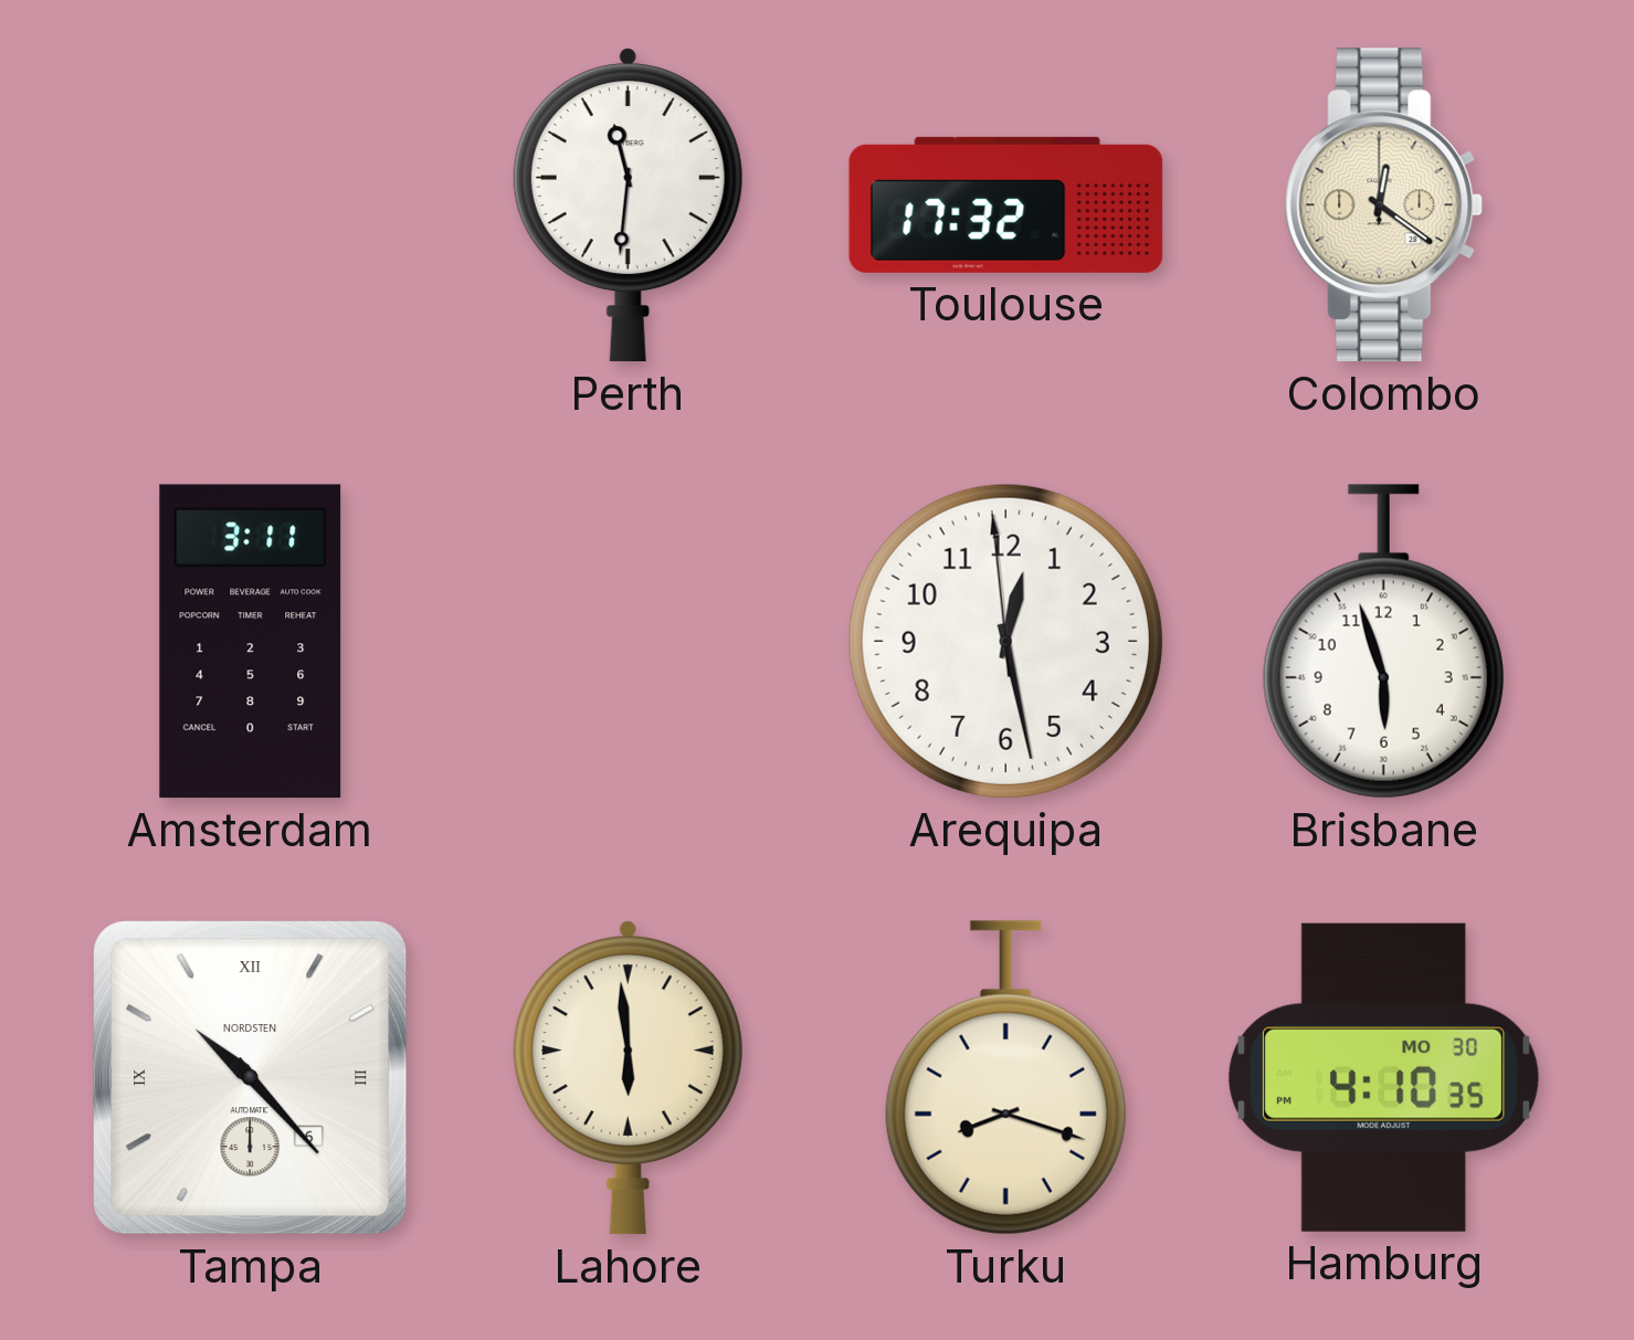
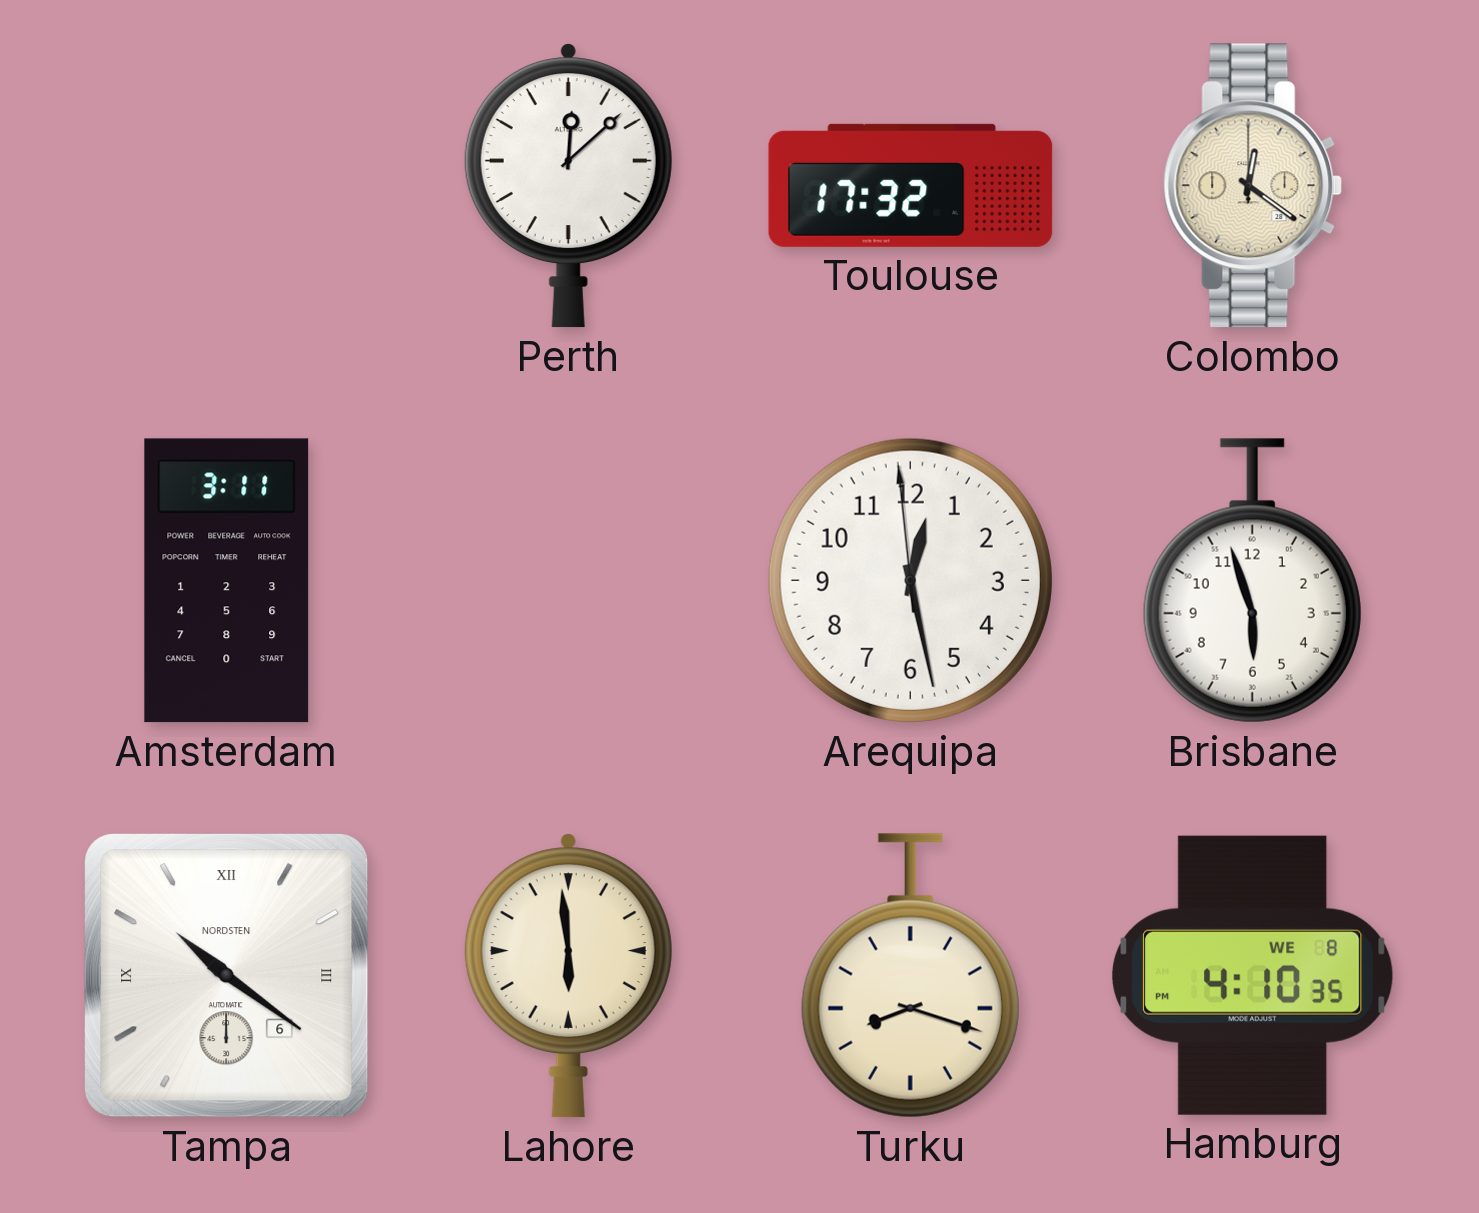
Perth: 11:31 -> 12:08 (568, 186)
Tampa: 10:23 -> 10:21 (227, 976)
Hamburg date: MO 30 -> WE 8 (1253, 975)
